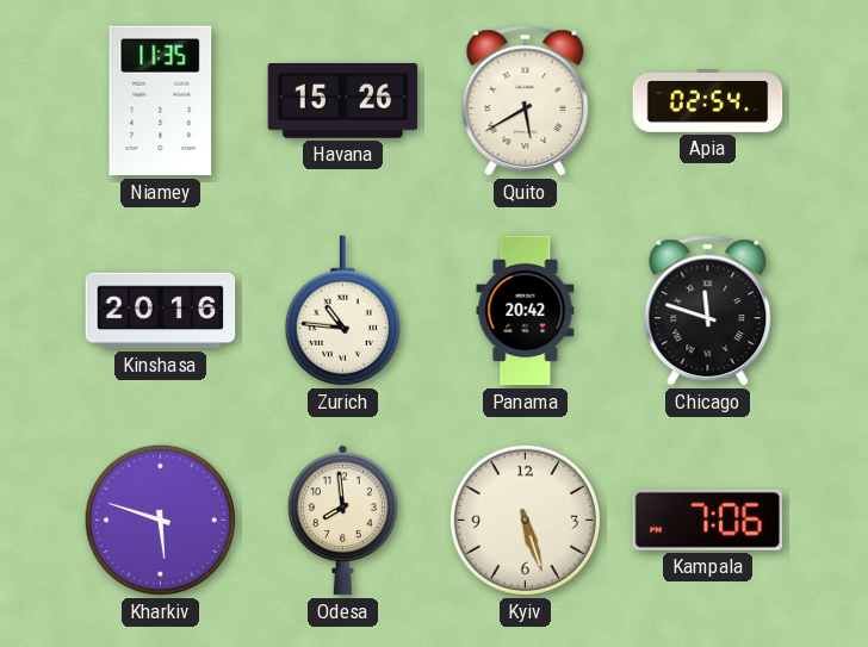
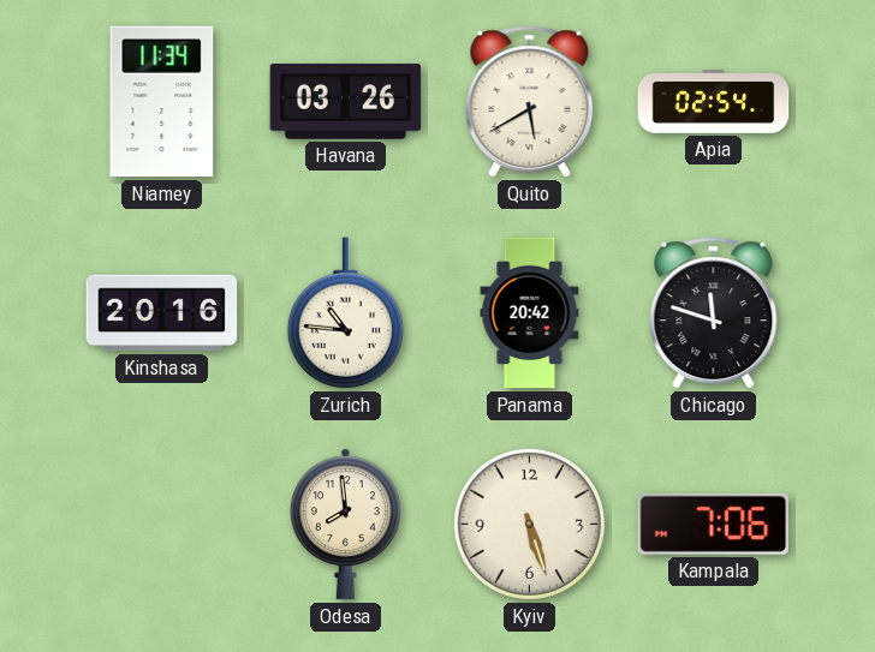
Niamey: 11:35 -> 11:34 (162, 102)
Havana: 15:26 -> 03:26 (346, 102)
Kharkiv: 5:48 -> none (160, 520)
